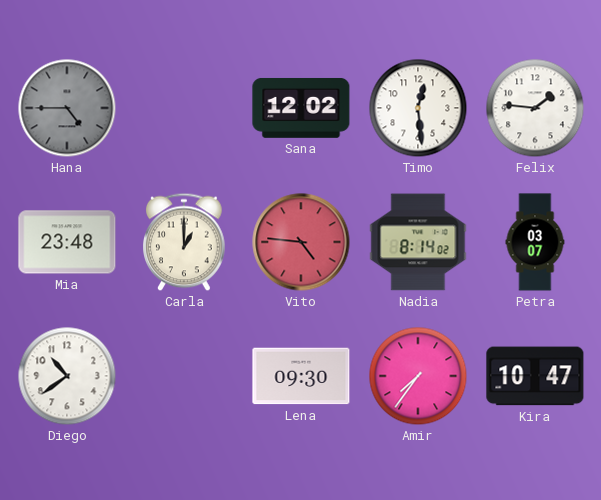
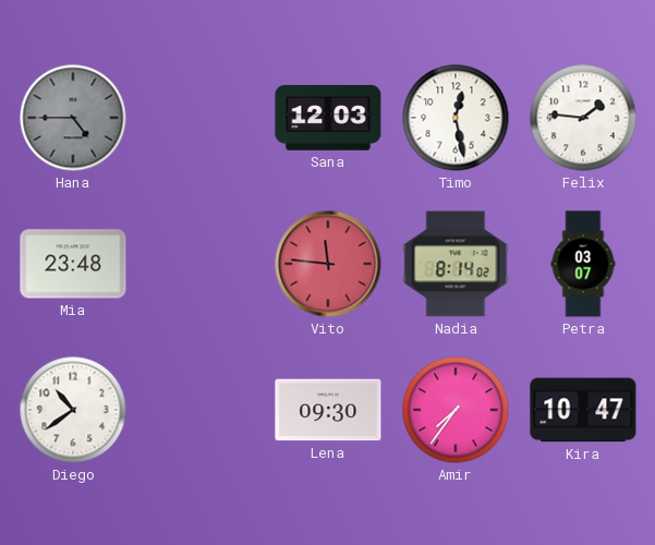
Sana: 12:02 -> 12:03 (328, 118)
Timo: 12:29 -> 12:28 (456, 118)
Carla: 1:00 -> none (185, 242)
Vito: 4:46 -> 11:46 (328, 264)
